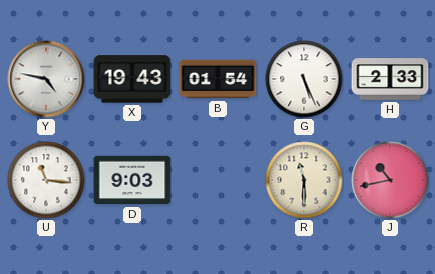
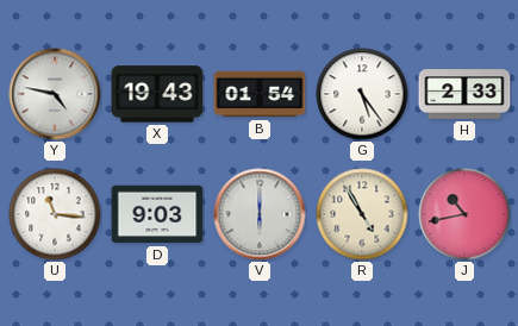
G: 5:26 -> 5:24 (362, 94)
V: none -> 6:00 (260, 214)
R: 11:30 -> 4:55 (362, 214)
